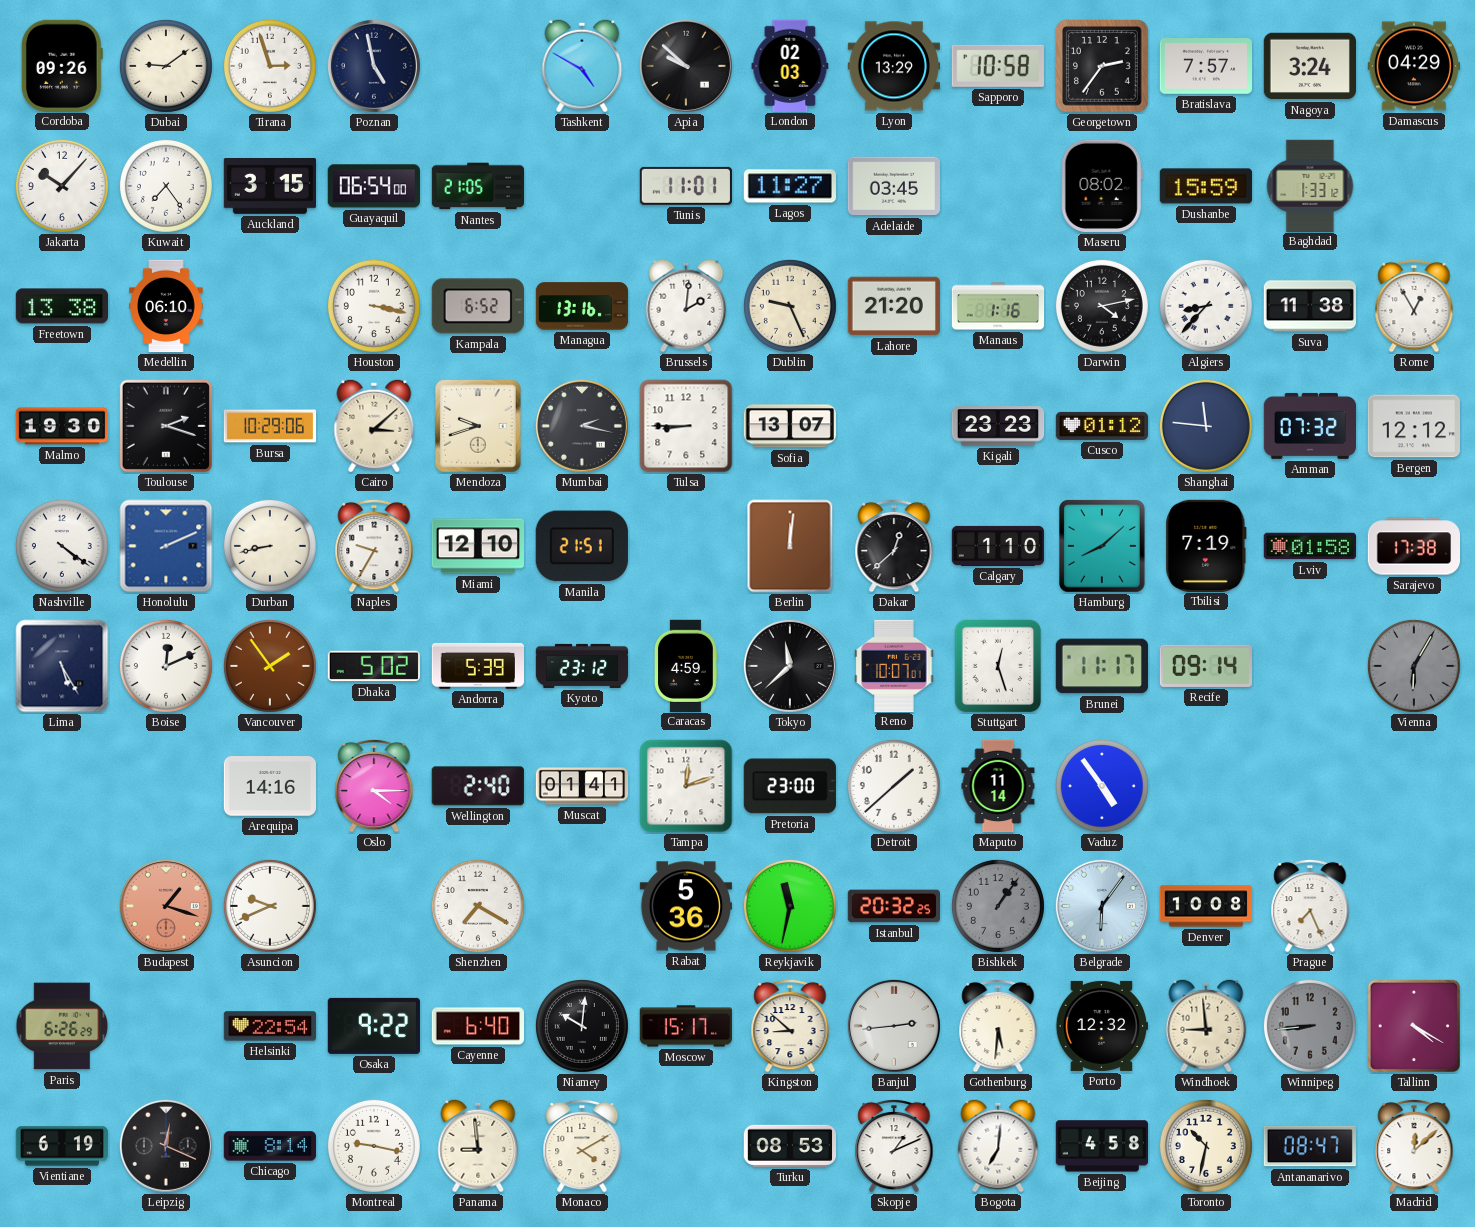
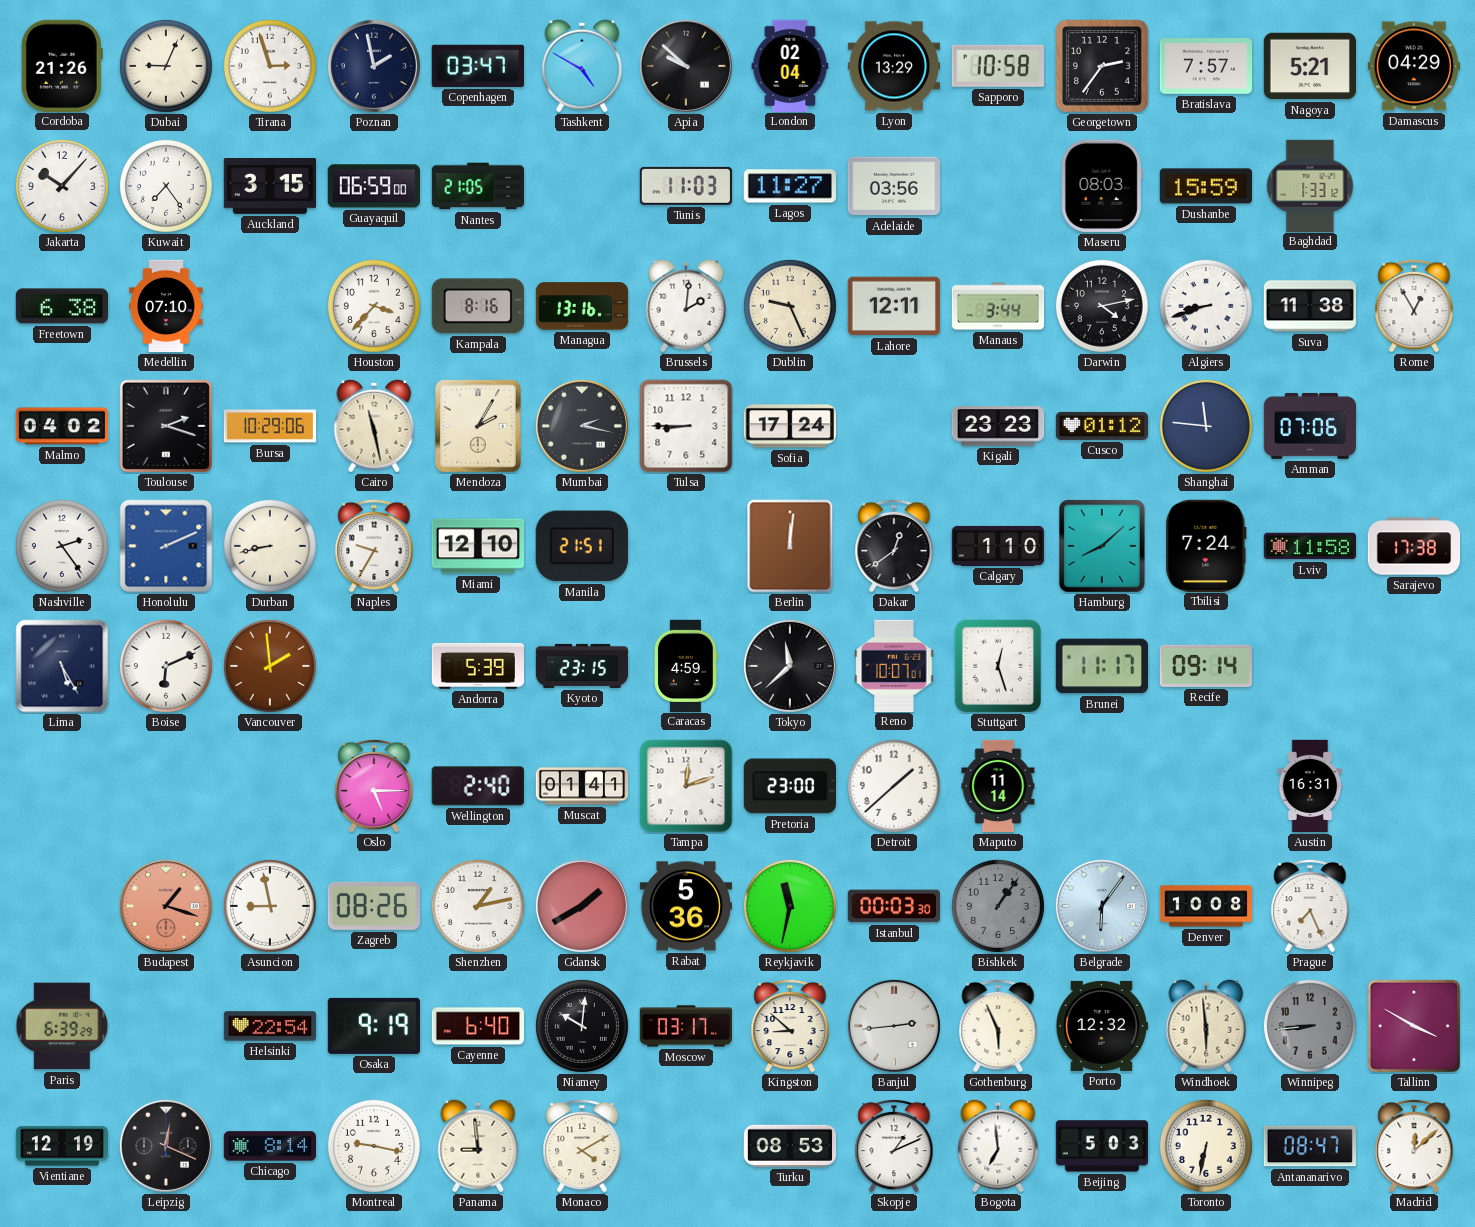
Cordoba: 09:26 -> 21:26 (62, 65)
Dubai: 9:09 -> 9:04 (166, 66)
Poznan: 4:58 -> 1:58 (374, 66)
Copenhagen: none -> 03:47 (478, 66)
London: 02:03 -> 02:04 (790, 65)
Nagoya: 3:24 -> 5:21 (1309, 66)
Guayaquil: 06:54 -> 06:59 (374, 186)
Tunis: 11:01 -> 11:03 (686, 186)
Adelaide: 03:45 -> 03:56 (893, 186)
Maseru: 08:02 -> 08:03 (1102, 186)
Freetown: 13:38 -> 6:38 (61, 306)
Medellin: 06:10 -> 07:10 (166, 306)
Houston: 3:17 -> 3:37 (374, 306)
Kampala: 6:52 -> 8:16 (478, 306)
Lahore: 21:20 -> 12:11 (893, 306)
Manaus: 1:16 -> 3:44 (998, 306)
Algiers: 8:37 -> 8:42 (1206, 306)
Malmo: 19:30 -> 04:02 (62, 426)
Cairo: 3:08 -> 11:28 (374, 426)
Mendoza: 9:42 -> 2:05 (479, 427)
Sofia: 13:07 -> 17:24 (789, 426)
Amman: 07:32 -> 07:06 (1309, 426)
Bergen: 12:12 -> none (1413, 426)
Nashville: 4:21 -> 2:24 (62, 546)
Dakar: 12:38 -> 12:39 (894, 546)
Tbilisi: 7:19 -> 7:24 (1206, 545)
Lviv: 01:58 -> 11:58 (1309, 546)
Boise: 12:11 -> 6:11 (166, 666)
Vancouver: 1:54 -> 1:59 (270, 666)
Dhaka: 5:02 -> none (374, 666)
Kyoto: 23:12 -> 23:15 (582, 666)
Vienna: 6:05 -> none (1414, 666)
Arequipa: 14:16 -> none (269, 786)
Oslo: 4:15 -> 5:15 (374, 786)
Vaduz: 4:54 -> none (1102, 786)
Austin: none -> 16:31 (1310, 786)
Asuncion: 9:41 -> 8:58 (270, 906)
Zagreb: none -> 08:26 (374, 906)
Shenzhen: 7:20 -> 1:13 (478, 906)
Gdansk: none -> 1:40 (582, 906)
Istanbul: 20:32 -> 00:03 (893, 906)
Paris: 6:26 -> 6:39 (62, 1026)
Osaka: 9:22 -> 9:19 (373, 1026)
Moscow: 15:17 -> 03:17 (685, 1026)
Gothenburg: 5:31 -> 5:56 (998, 1026)
Windhoek: 8:59 -> 5:59 (1206, 1026)
Tallinn: 4:20 -> 3:50 (1414, 1026)
Vientiane: 6:19 -> 12:19 (62, 1146)
Bogota: 7:01 -> 6:59 (998, 1146)
Beijing: 4:58 -> 5:03 (1101, 1146)
Toronto: 10:32 -> 6:32 (1206, 1146)
